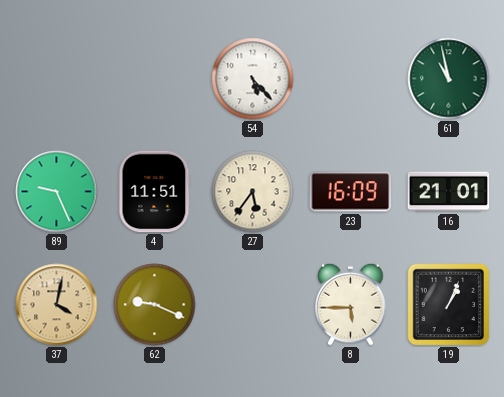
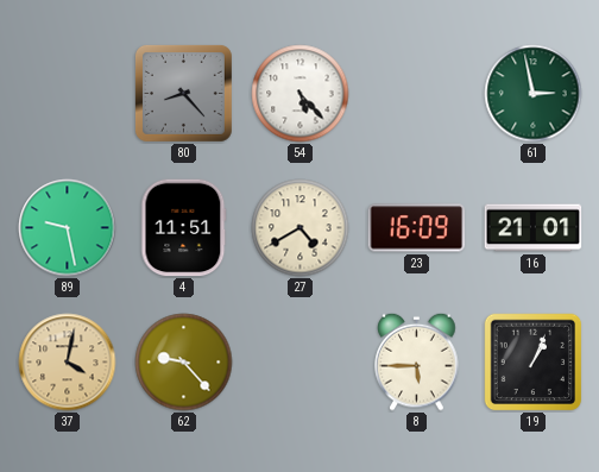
80: none -> 8:23 (183, 93)
61: 10:58 -> 2:58 (534, 94)
89: 9:26 -> 9:28 (68, 228)
27: 5:36 -> 4:40 (301, 228)
62: 9:19 -> 9:23 (184, 363)
